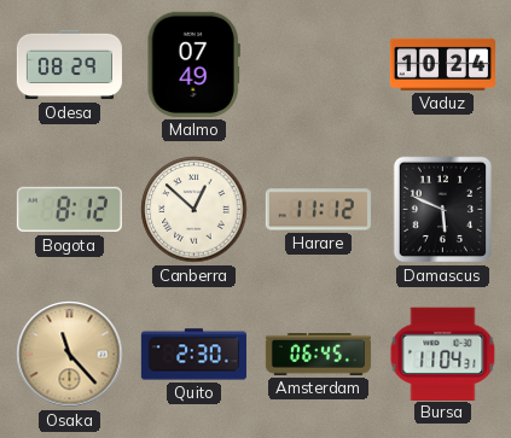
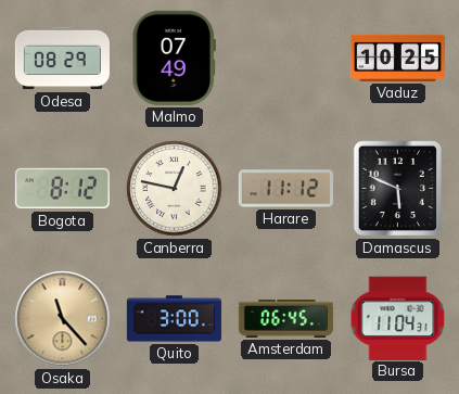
Vaduz: 10:24 -> 10:25 (397, 58)
Canberra: 12:52 -> 12:47 (175, 189)
Quito: 2:30 -> 3:00 (174, 319)
